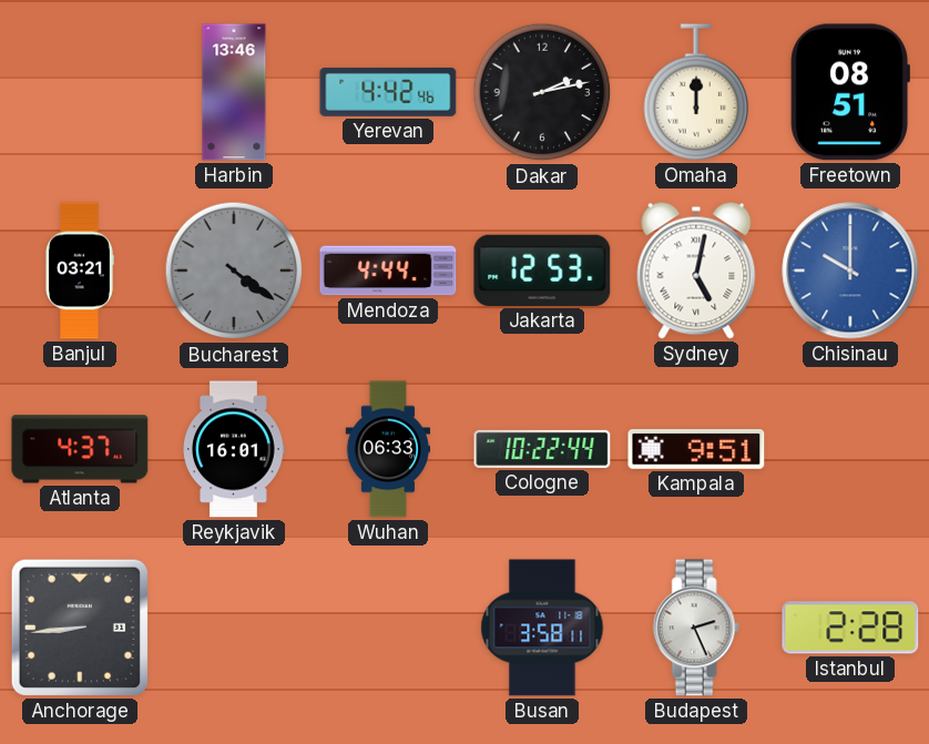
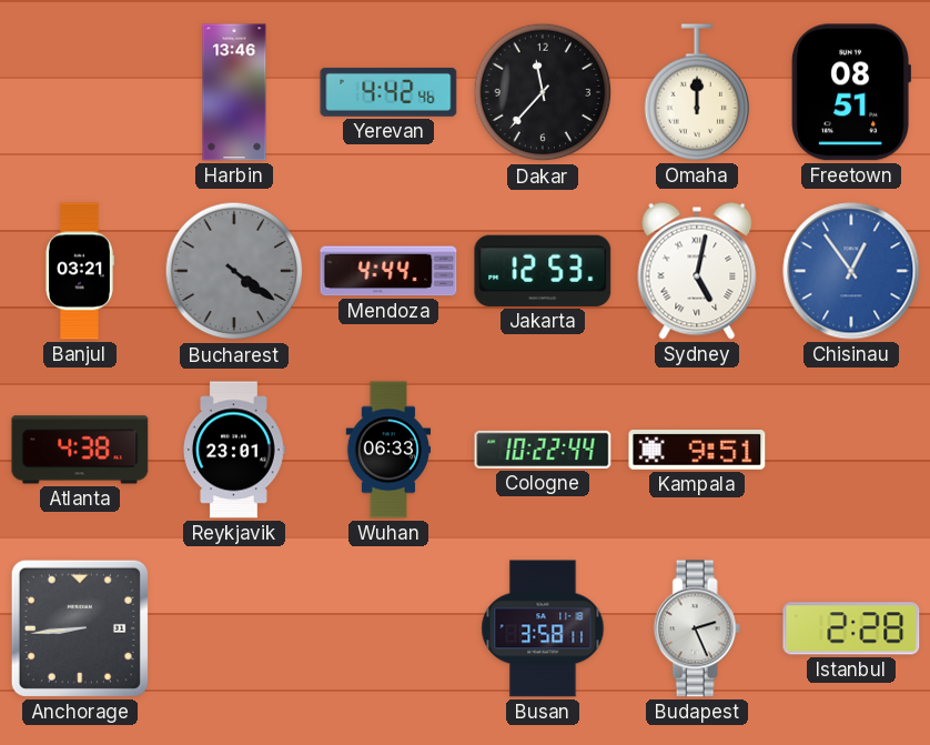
Dakar: 2:13 -> 11:37 (543, 92)
Chisinau: 10:00 -> 12:54 (851, 271)
Atlanta: 4:37 -> 4:38 (80, 450)
Reykjavik: 16:01 -> 23:01 (235, 450)
